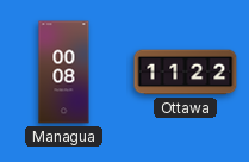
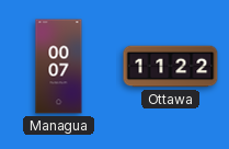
Managua: 00:08 -> 00:07 (59, 67)
